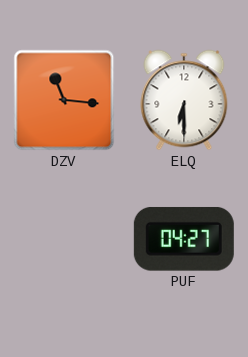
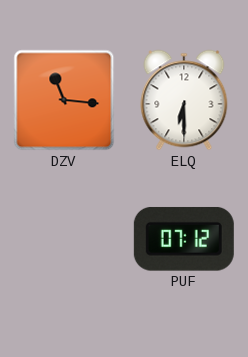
PUF: 04:27 -> 07:12 (184, 239)
